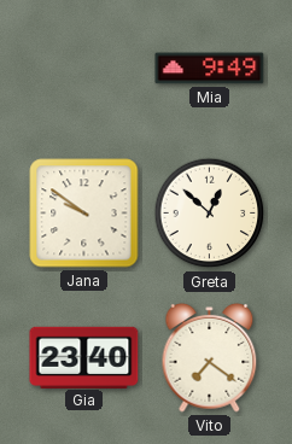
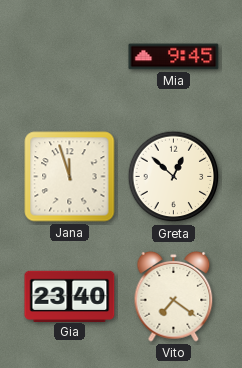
Mia: 9:49 -> 9:45 (174, 57)
Jana: 9:51 -> 11:57 (70, 177)
